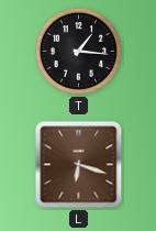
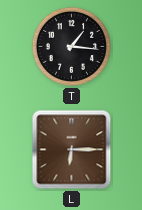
L: 6:18 -> 6:15 (72, 150)
